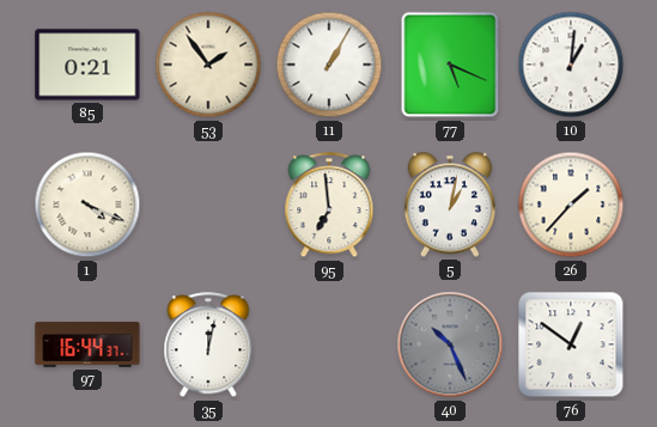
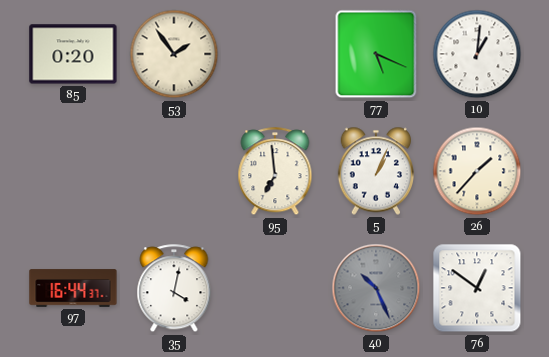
85: 0:21 -> 0:20 (73, 54)
11: 1:05 -> none (329, 65)
1: 4:19 -> none (87, 205)
5: 1:02 -> 1:04 (375, 171)
35: 12:02 -> 4:02 (174, 289)
